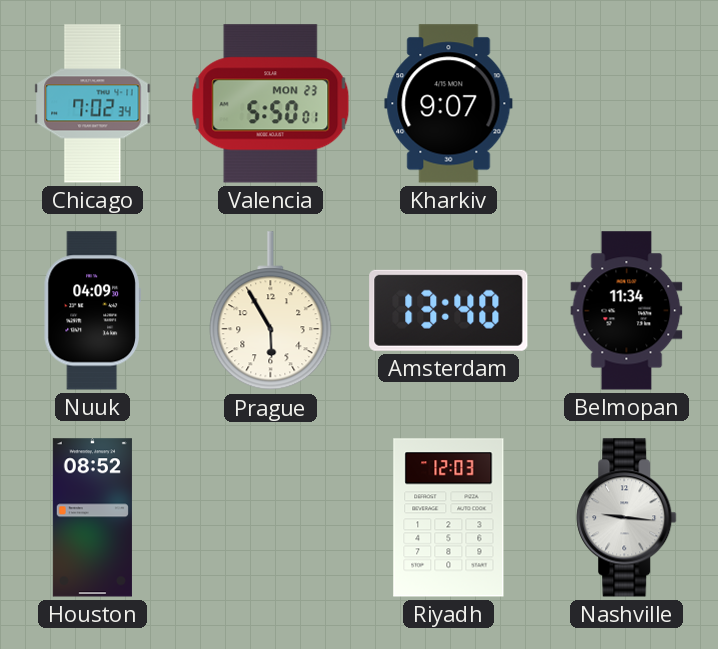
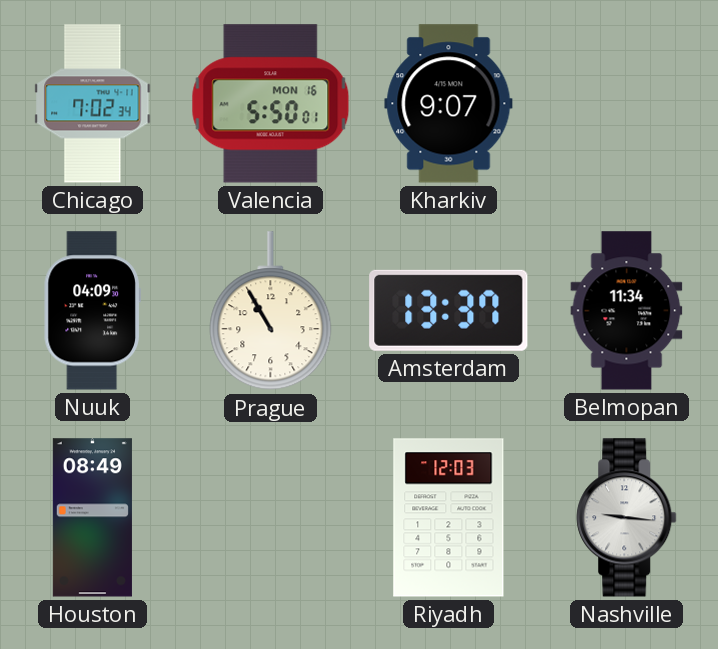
Valencia date: MON 23 -> MON 16 (271, 104)
Prague: 5:55 -> 10:55 (271, 311)
Amsterdam: 13:40 -> 13:37 (449, 310)
Houston: 08:52 -> 08:49 (92, 518)
